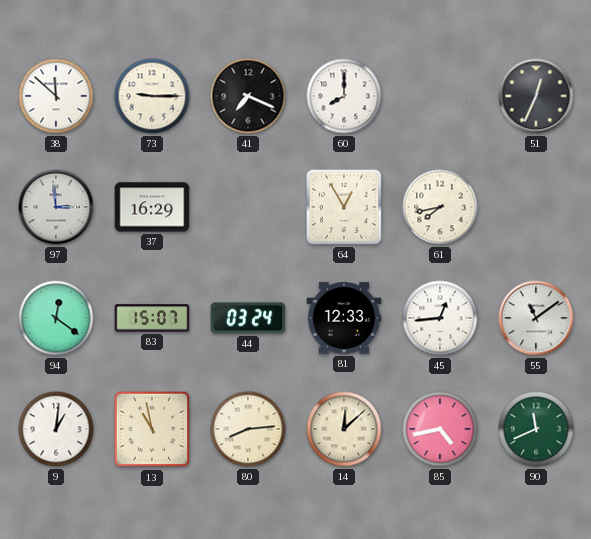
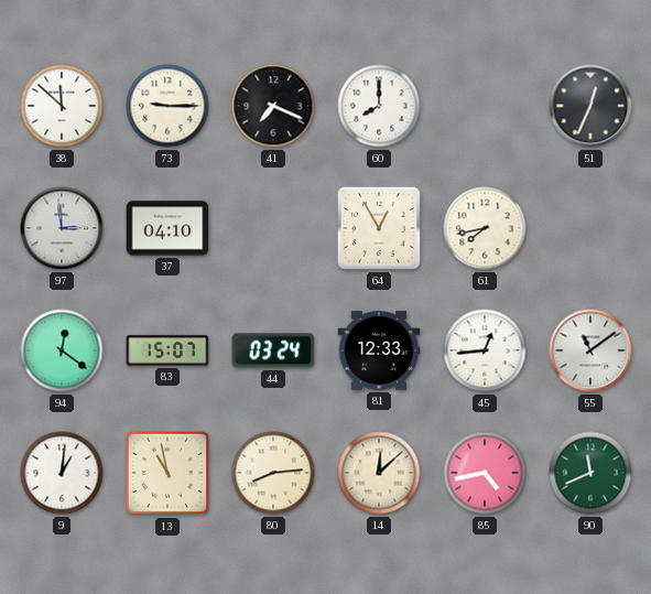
37: 16:29 -> 04:10 (167, 228)
